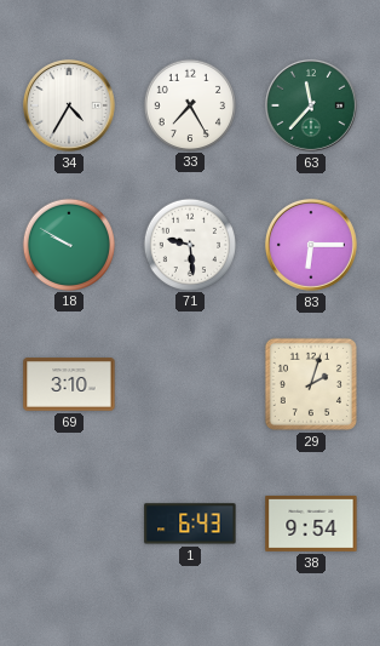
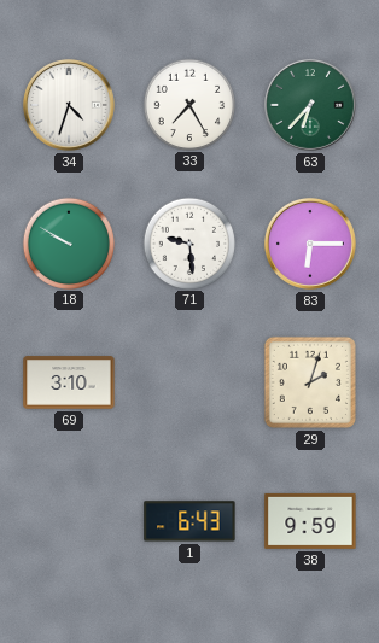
34: 4:35 -> 4:33 (69, 105)
63: 11:37 -> 6:37 (310, 105)
38: 9:54 -> 9:59 (310, 521)
